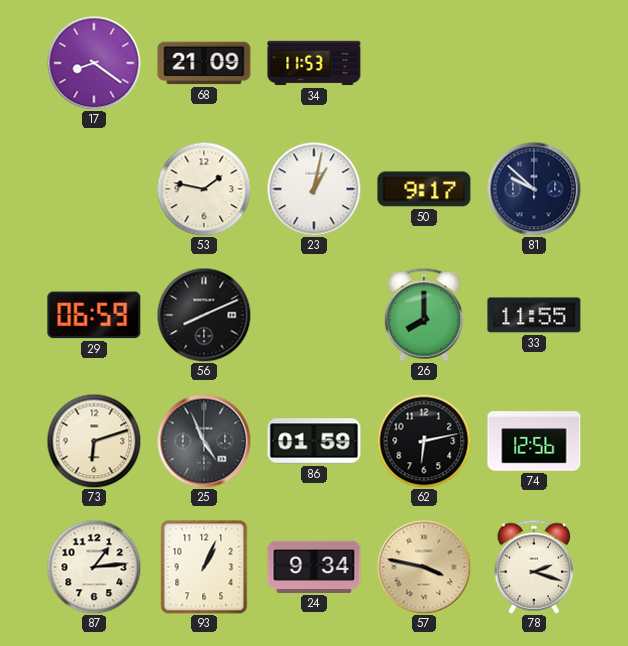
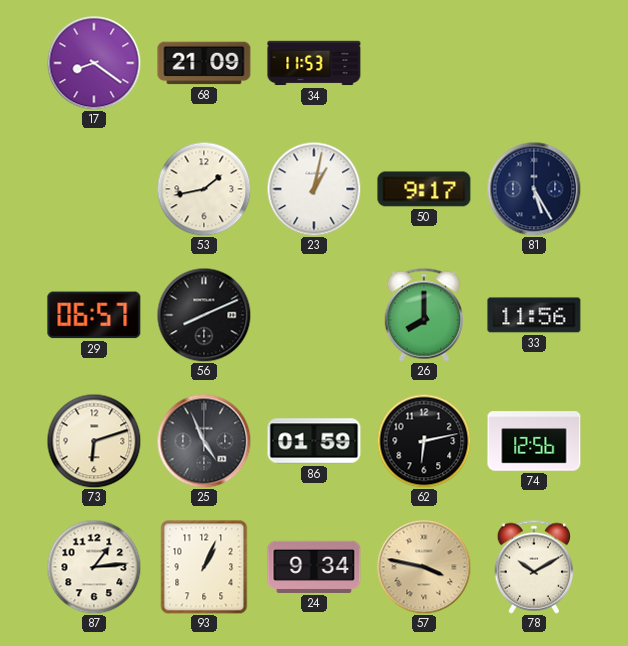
53: 1:47 -> 1:43 (204, 189)
81: 9:52 -> 5:25 (534, 189)
29: 06:59 -> 06:57 (94, 315)
33: 11:55 -> 11:56 (534, 315)
78: 2:18 -> 10:10 (533, 567)
